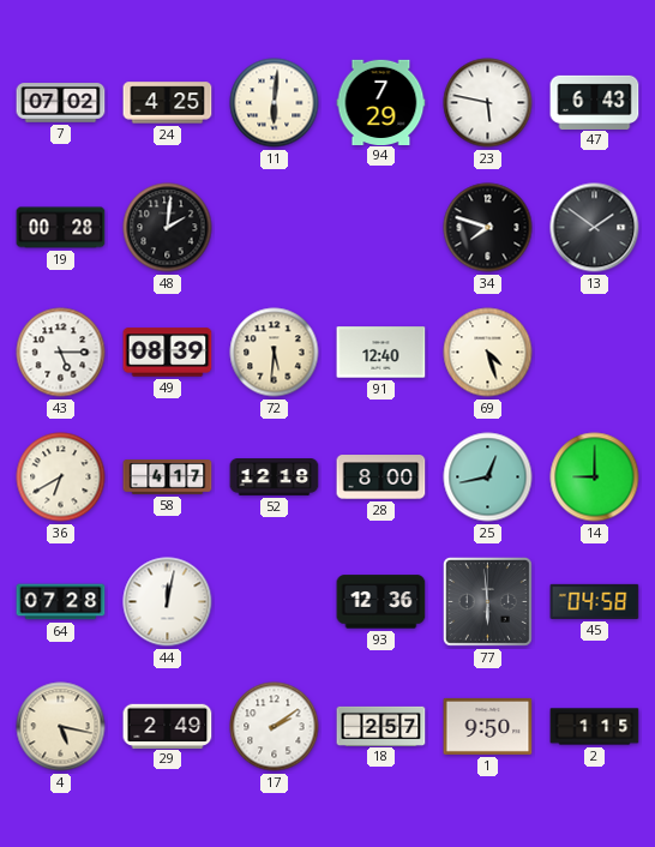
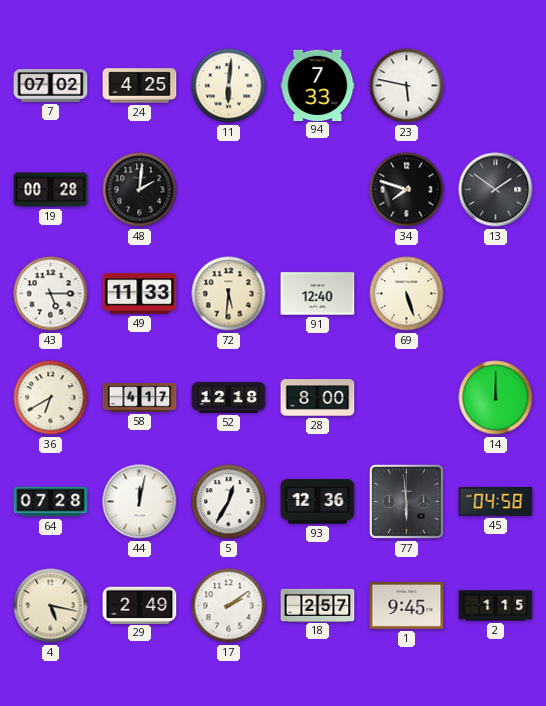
94: 7:29 -> 7:33 (318, 85)
47: 6:43 -> none (595, 102)
49: 08:39 -> 11:33 (140, 294)
69: 4:27 -> 5:27 (407, 294)
25: 12:43 -> none (488, 477)
14: 9:00 -> 12:00 (496, 398)
5: none -> 12:35 (229, 502)
1: 9:50 -> 9:45 (407, 605)
